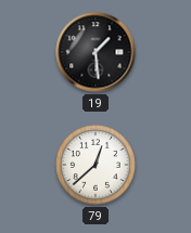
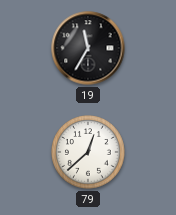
19: 1:29 -> 11:35 (88, 48)
